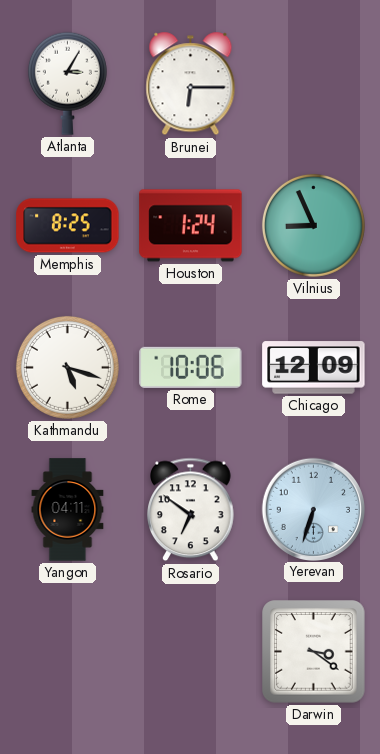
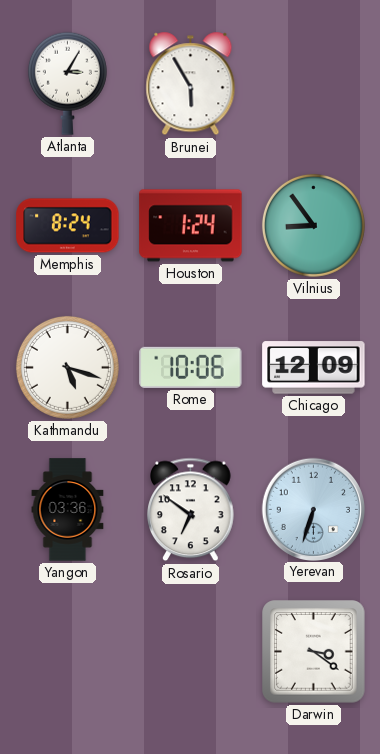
Brunei: 6:15 -> 5:55 (191, 84)
Memphis: 8:25 -> 8:24 (68, 226)
Vilnius: 8:56 -> 8:54 (313, 225)
Yangon: 04:11 -> 03:36 (68, 510)
